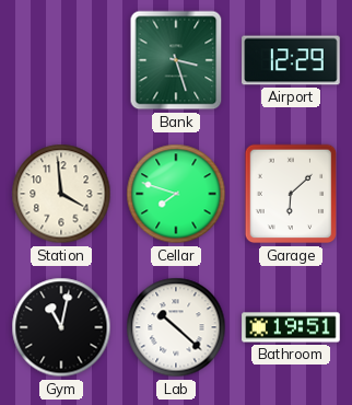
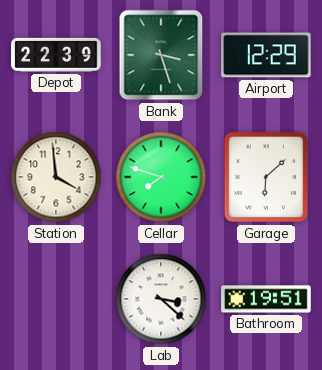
Depot: none -> 22:39 (56, 55)
Gym: 11:02 -> none (61, 327)
Lab: 10:22 -> 3:22 (161, 299)
